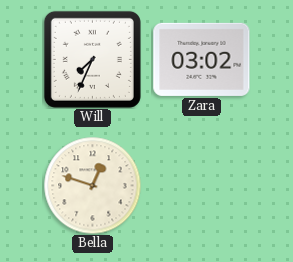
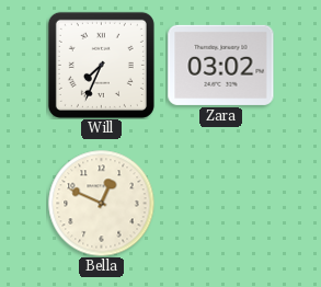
Bella: 12:48 -> 12:49 (101, 203)
